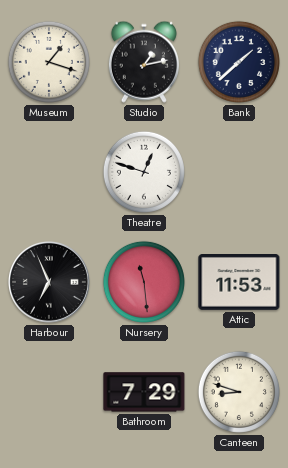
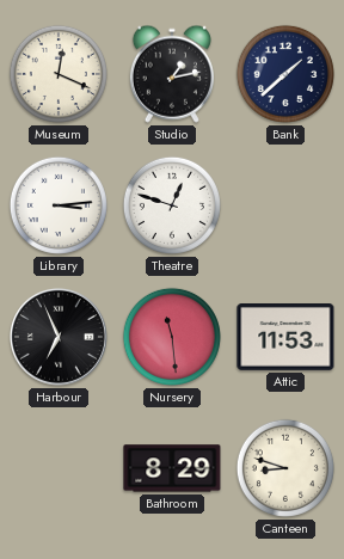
Museum: 1:18 -> 12:19 (59, 74)
Library: none -> 3:14 (59, 205)
Bathroom: 7:29 -> 8:29 (172, 468)
